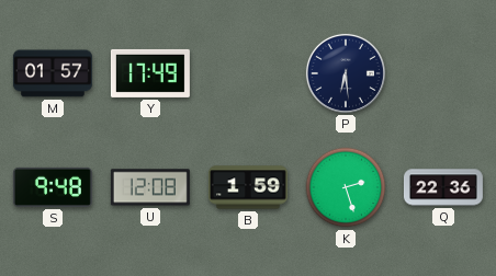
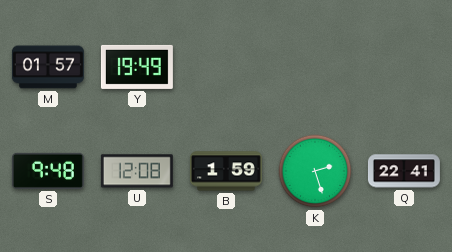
Y: 17:49 -> 19:49 (137, 67)
P: 6:29 -> none (346, 73)
Q: 22:36 -> 22:41 (404, 171)
